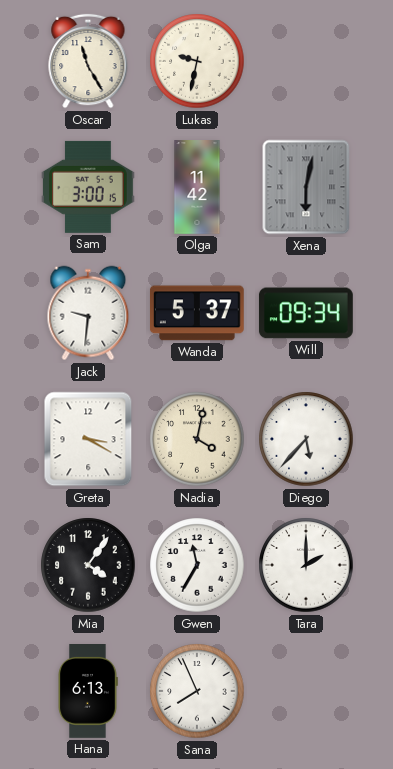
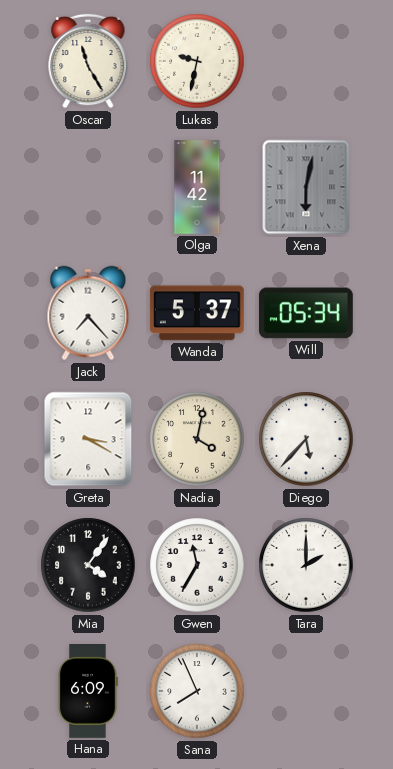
Sam: 3:00 -> none (88, 187)
Jack: 9:31 -> 7:23 (88, 313)
Will: 09:34 -> 05:34 (306, 313)
Hana: 6:13 -> 6:09 (88, 692)
